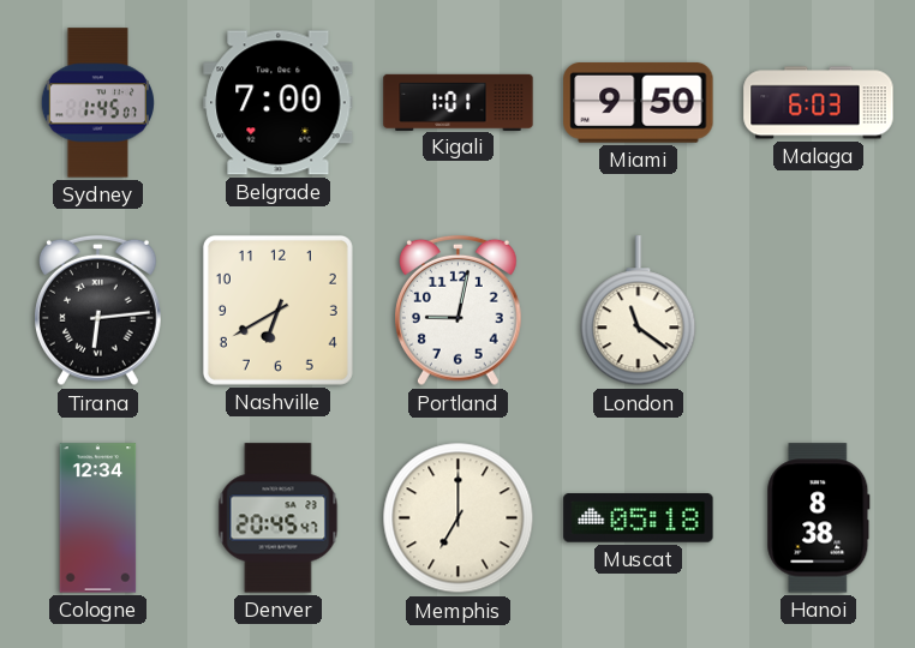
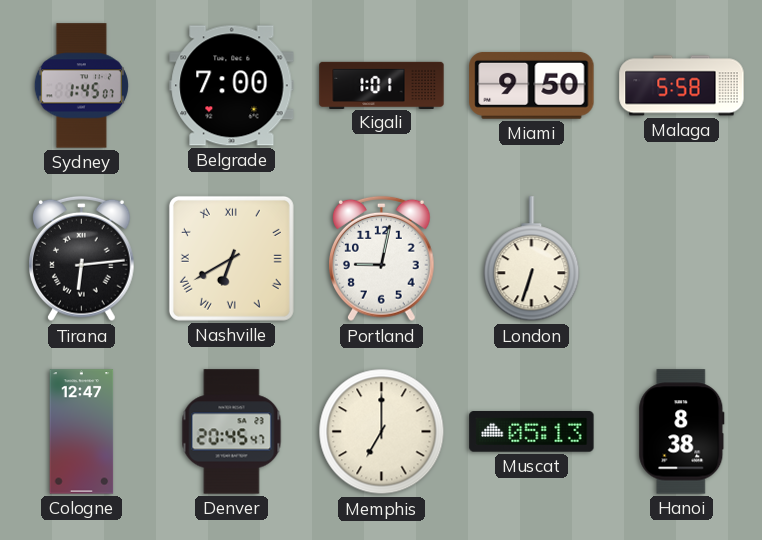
Malaga: 6:03 -> 5:58 (682, 86)
Nashville numerals: Arabic -> Roman (231, 258)
London: 11:21 -> 6:33 (532, 259)
Cologne: 12:34 -> 12:47 (82, 432)
Muscat: 05:18 -> 05:13 (532, 432)
